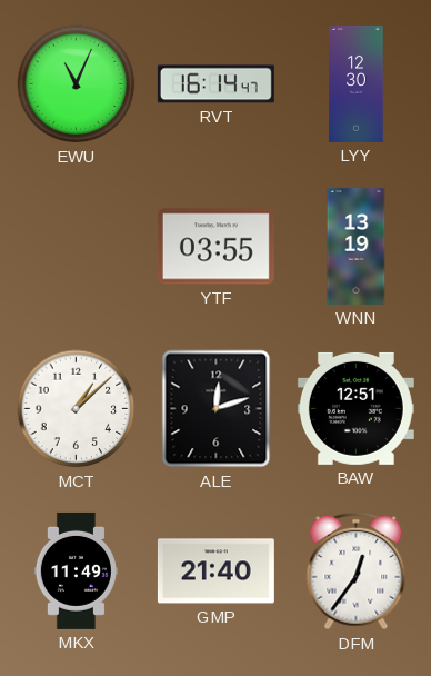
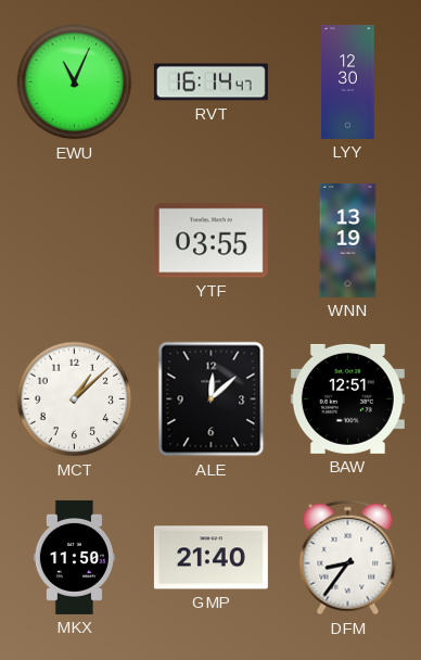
ALE: 12:12 -> 12:08 (212, 399)
MKX: 11:49 -> 11:50 (74, 557)
DFM: 12:36 -> 8:36 (348, 558)
